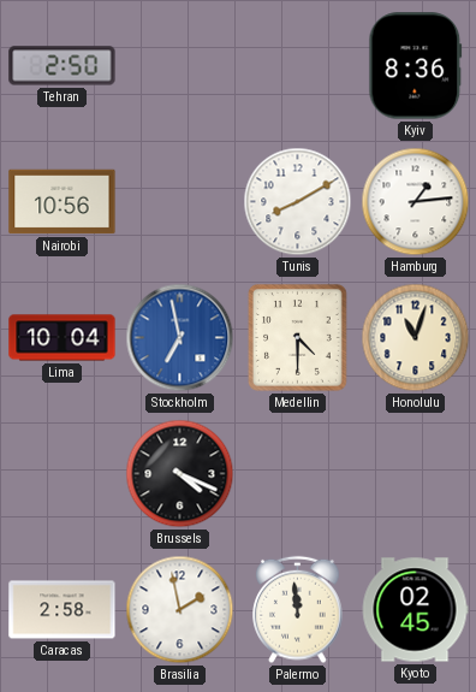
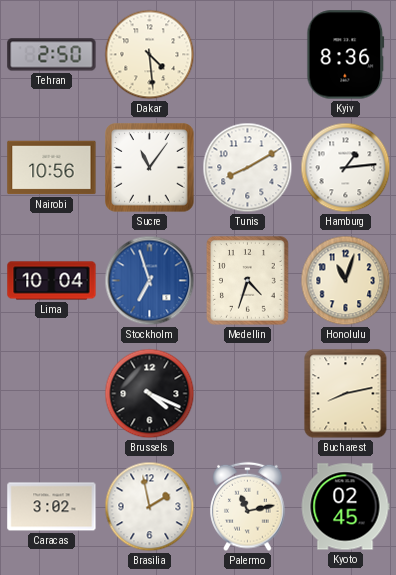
Dakar: none -> 4:29 (150, 55)
Sucre: none -> 11:06 (150, 168)
Stockholm: 6:58 -> 6:57 (150, 281)
Medellin: 4:30 -> 4:33 (247, 280)
Bucharest: none -> 8:13 (346, 394)
Caracas: 2:58 -> 3:02 (52, 507)
Palermo: 11:59 -> 11:13 (248, 507)
